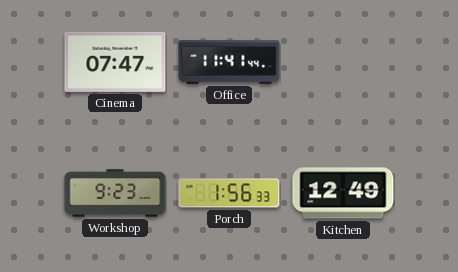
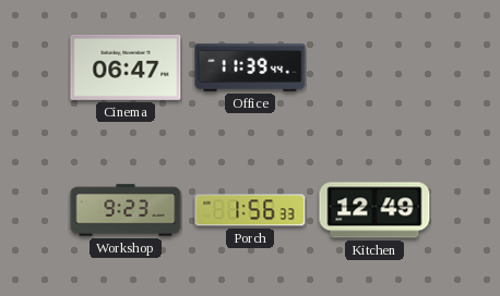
Cinema: 07:47 -> 06:47 (126, 67)
Office: 11:41 -> 11:39 (250, 67)
